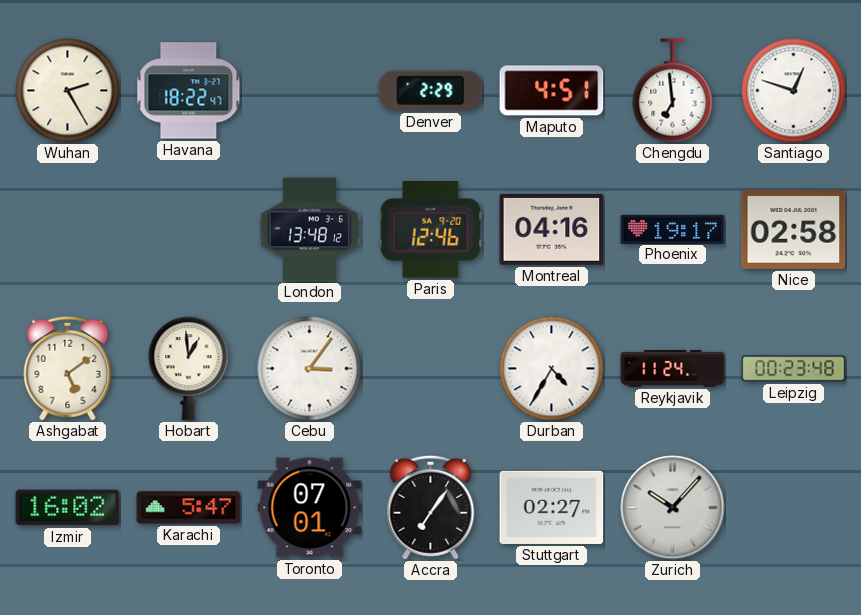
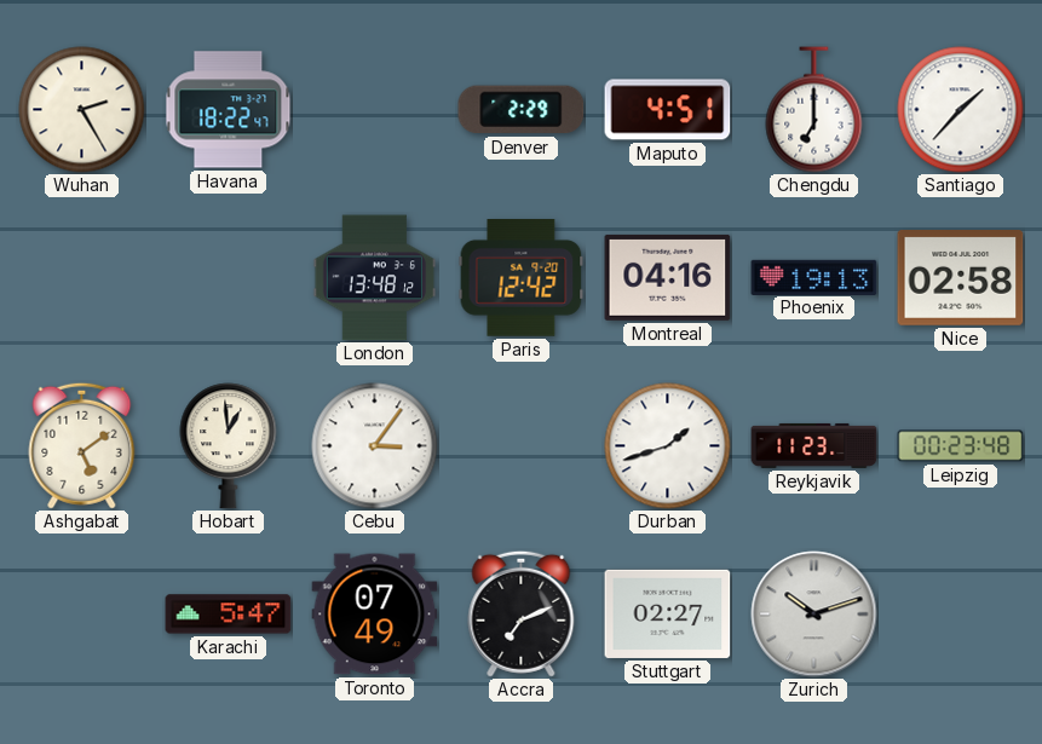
Chengdu: 6:59 -> 7:00 (814, 110)
Santiago: 12:48 -> 1:37 (961, 110)
Paris: 12:46 -> 12:42 (522, 278)
Phoenix: 19:17 -> 19:13 (814, 277)
Durban: 4:35 -> 1:42 (668, 446)
Reykjavik: 11:24 -> 11:23 (814, 445)
Izmir: 16:02 -> none (68, 508)
Toronto: 07:01 -> 07:49 (375, 615)
Accra: 7:06 -> 7:11 (522, 613)
Zurich: 10:07 -> 10:12 (814, 615)
